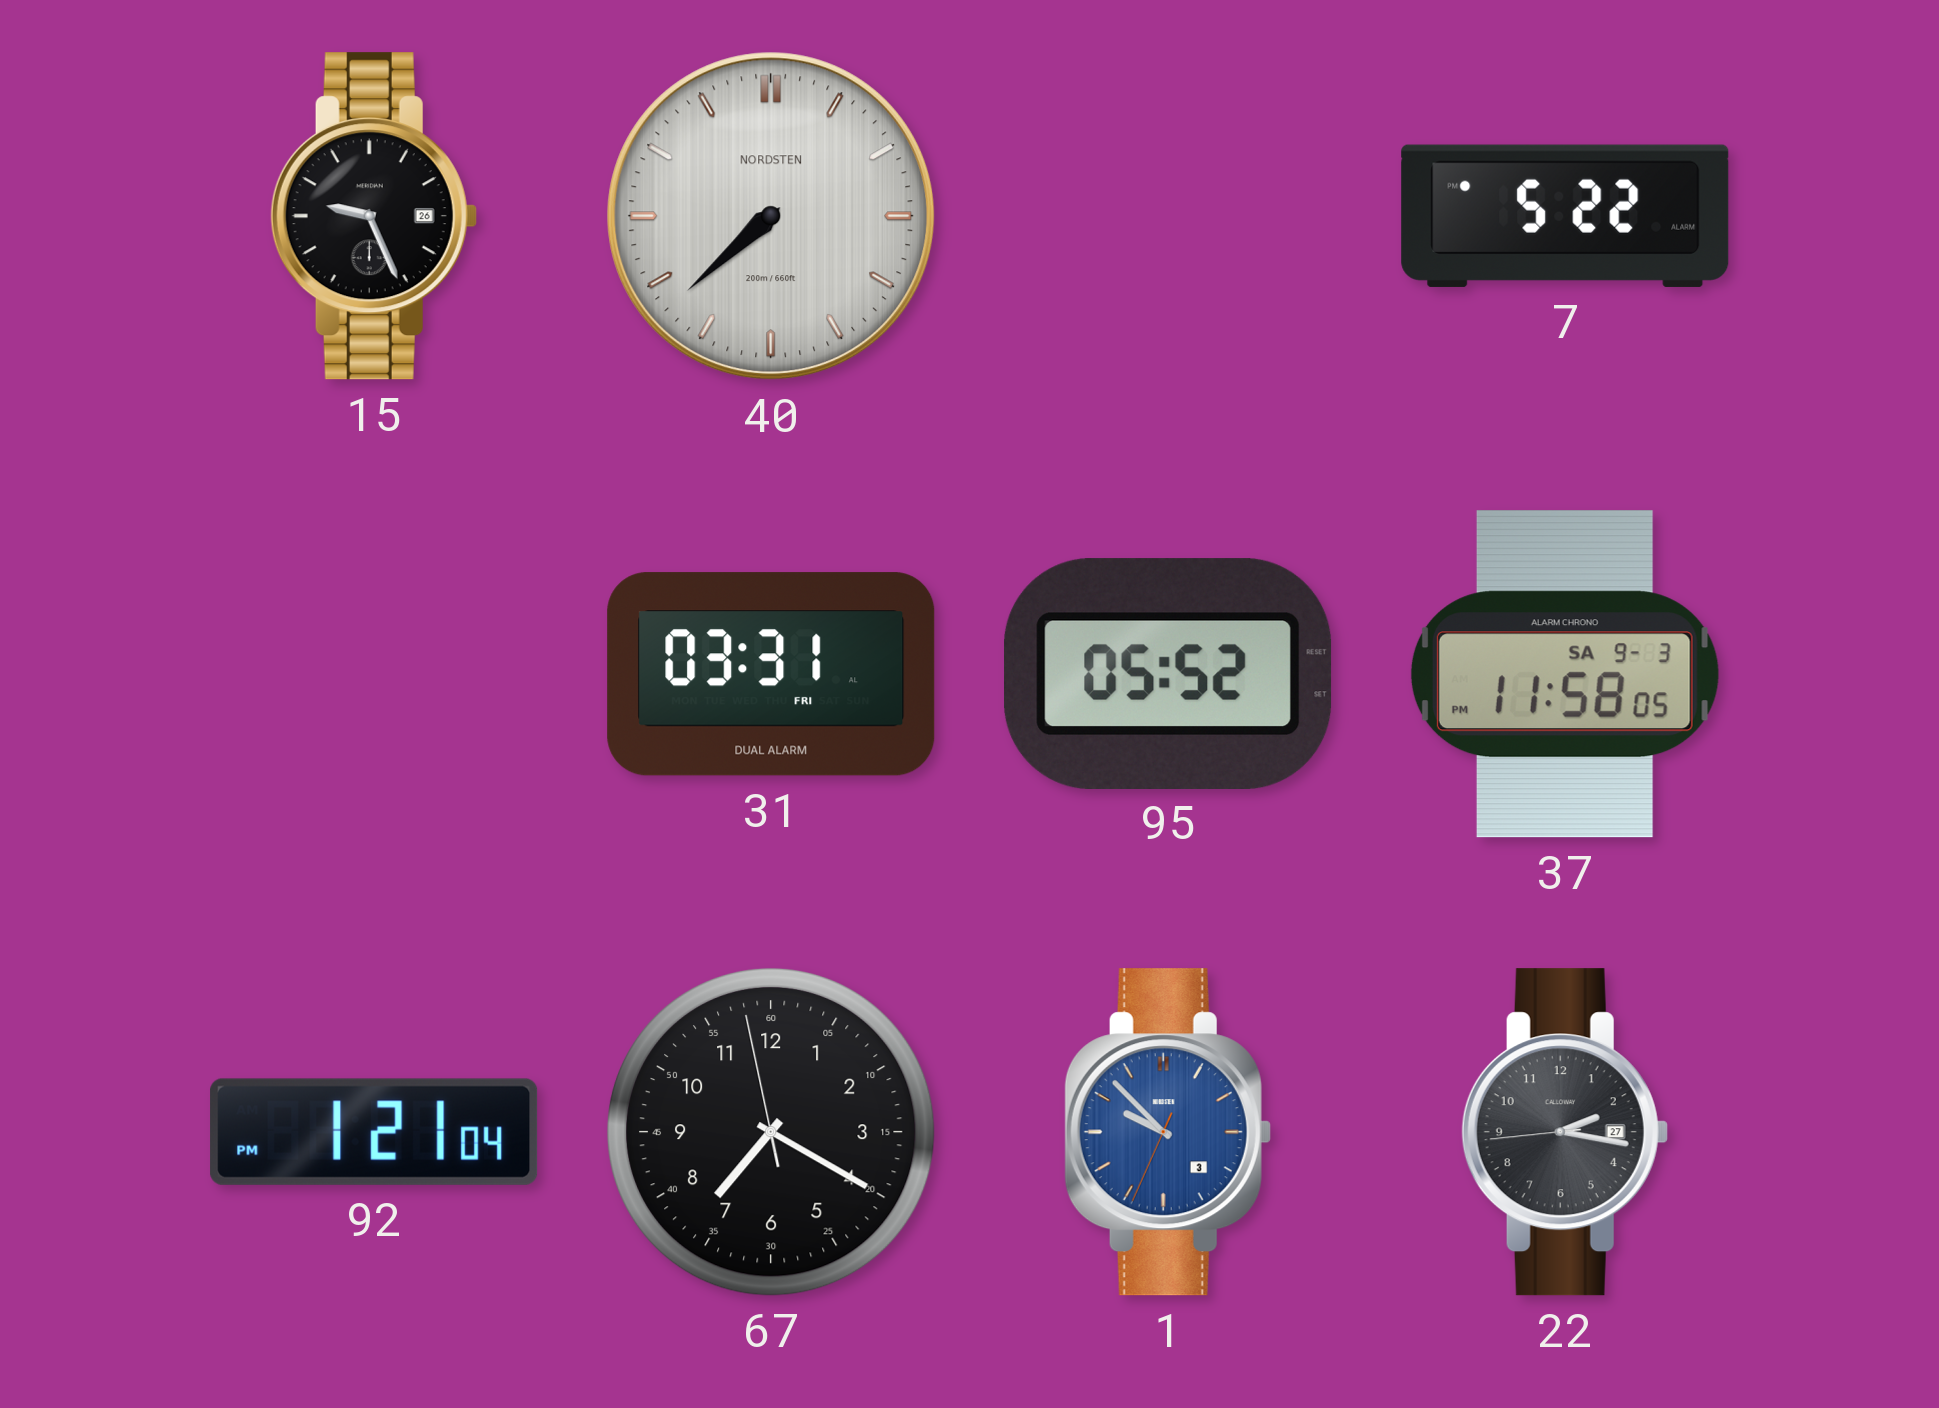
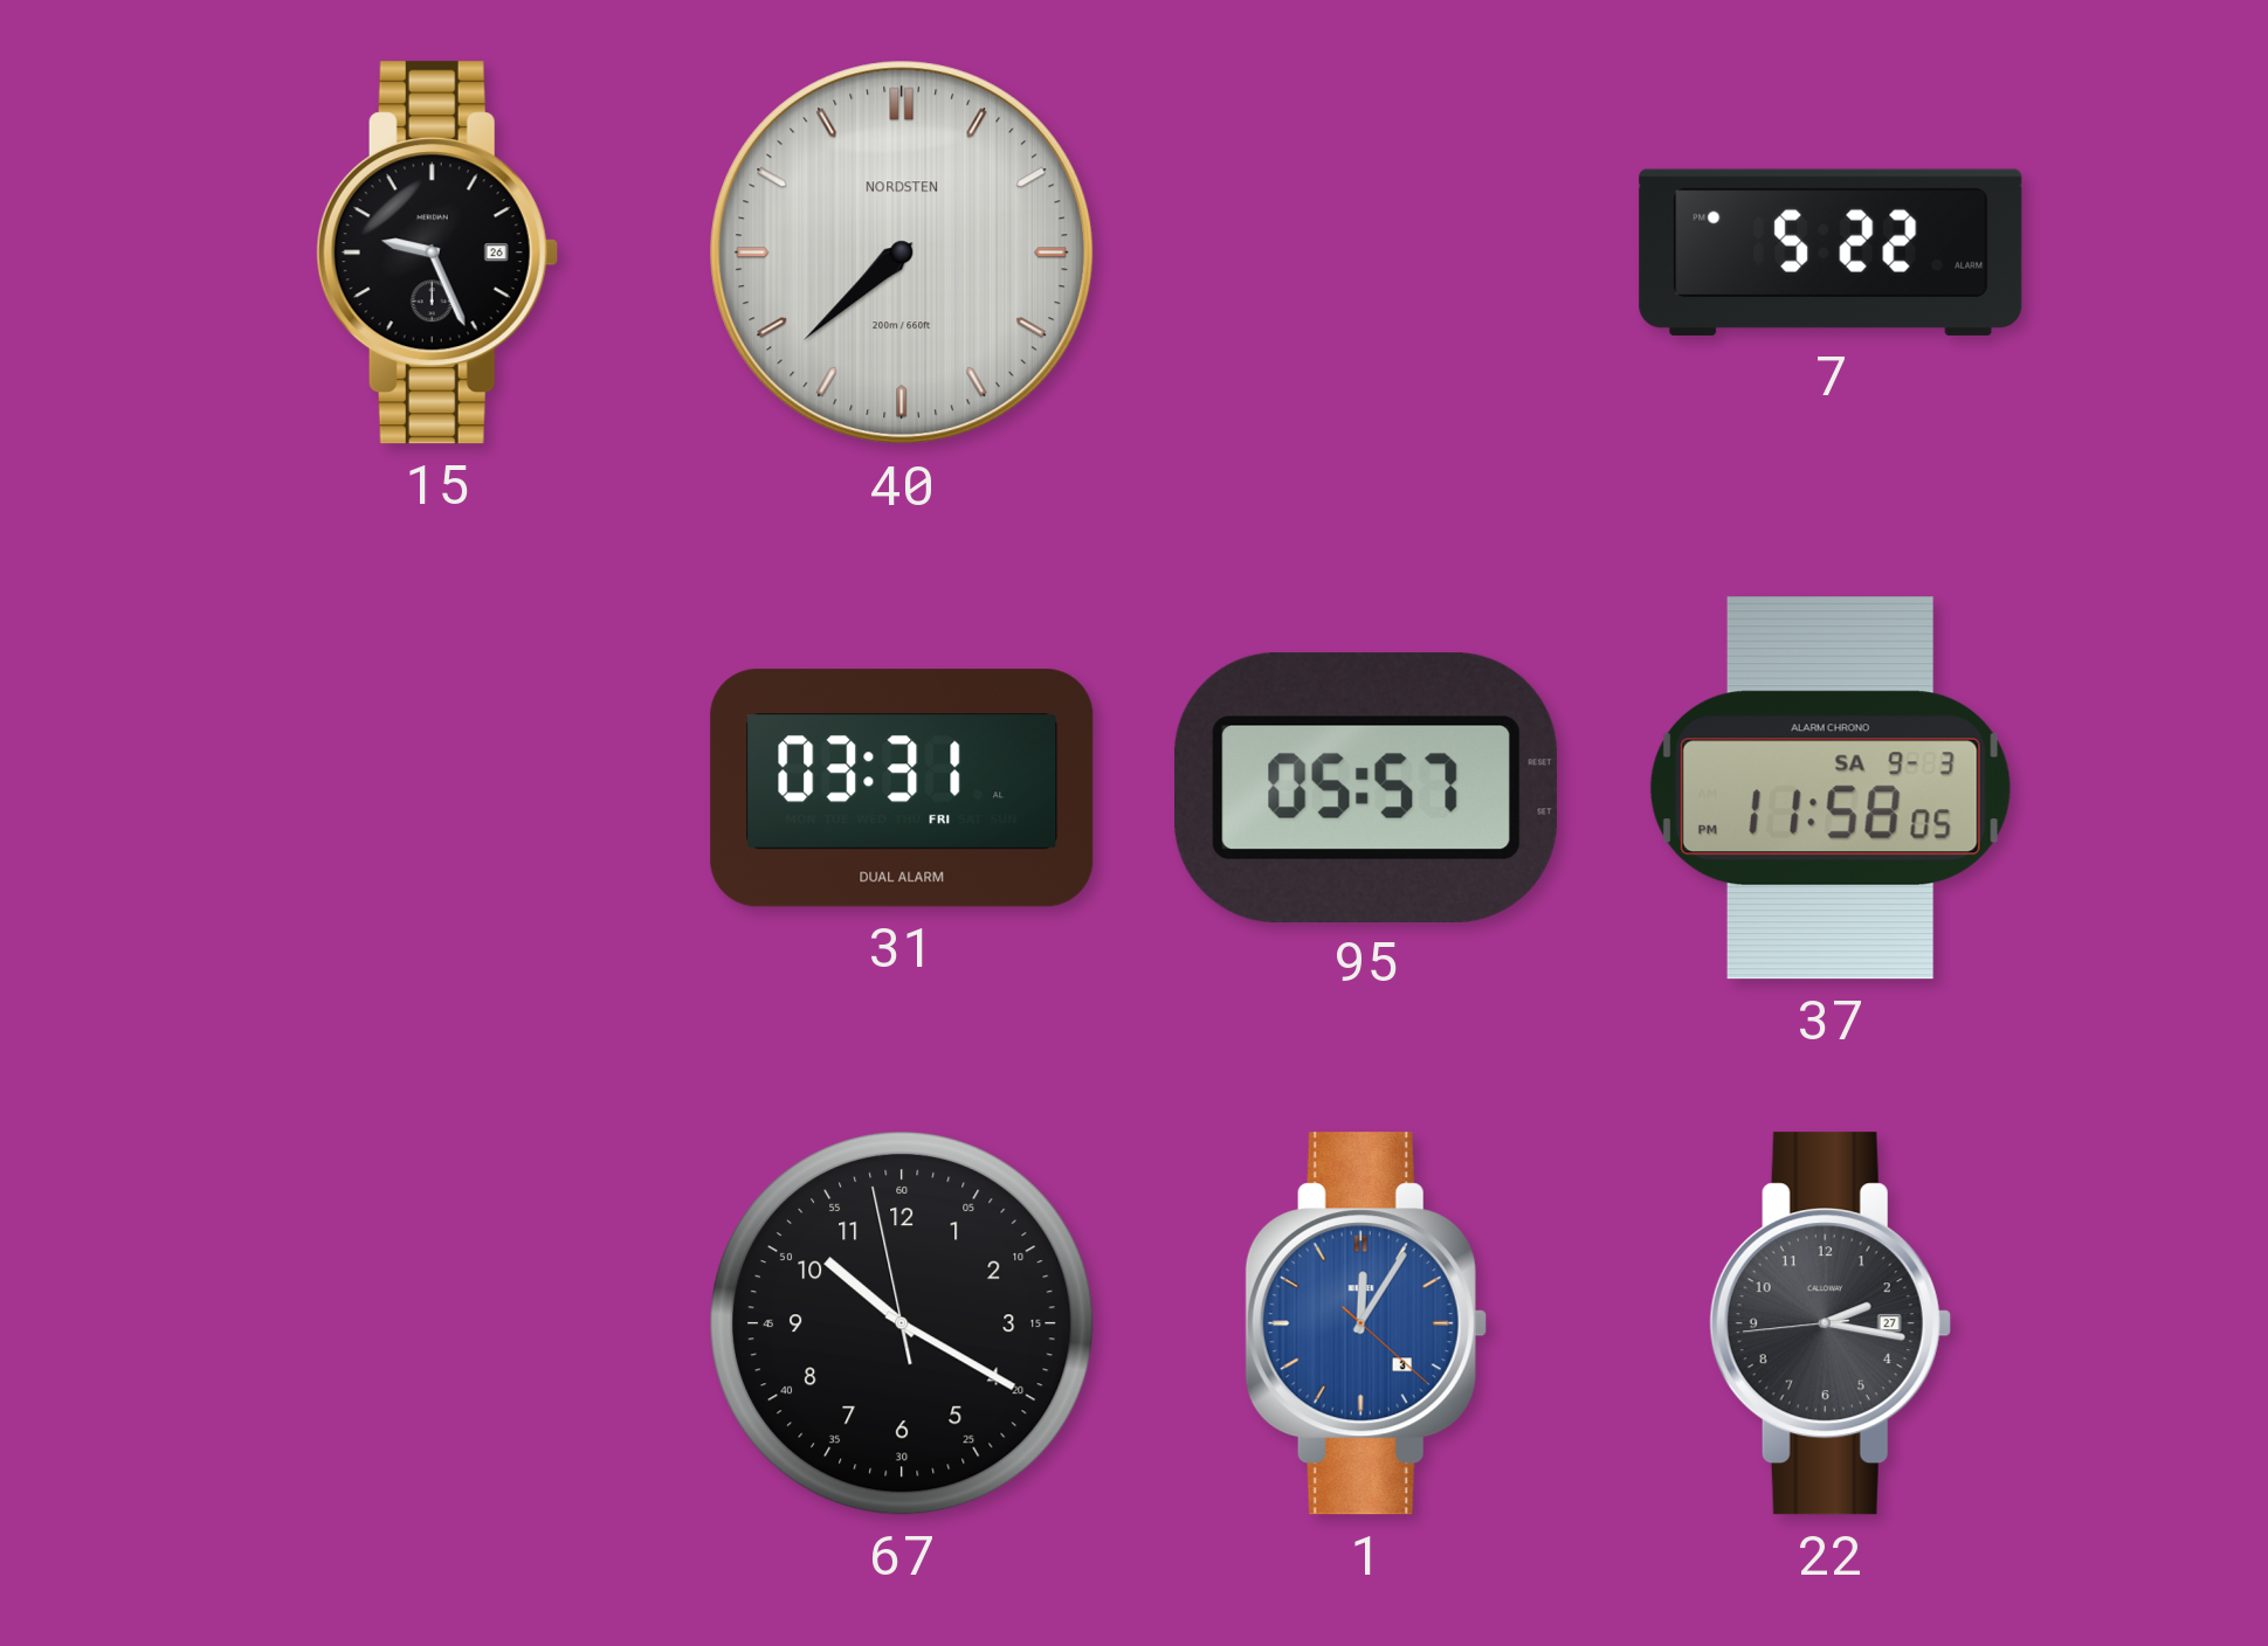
95: 05:52 -> 05:57 (1366, 787)
92: 1:21 -> none (374, 1132)
67: 7:19 -> 10:19 (902, 1323)
1: 9:52 -> 12:05 (1366, 1323)
